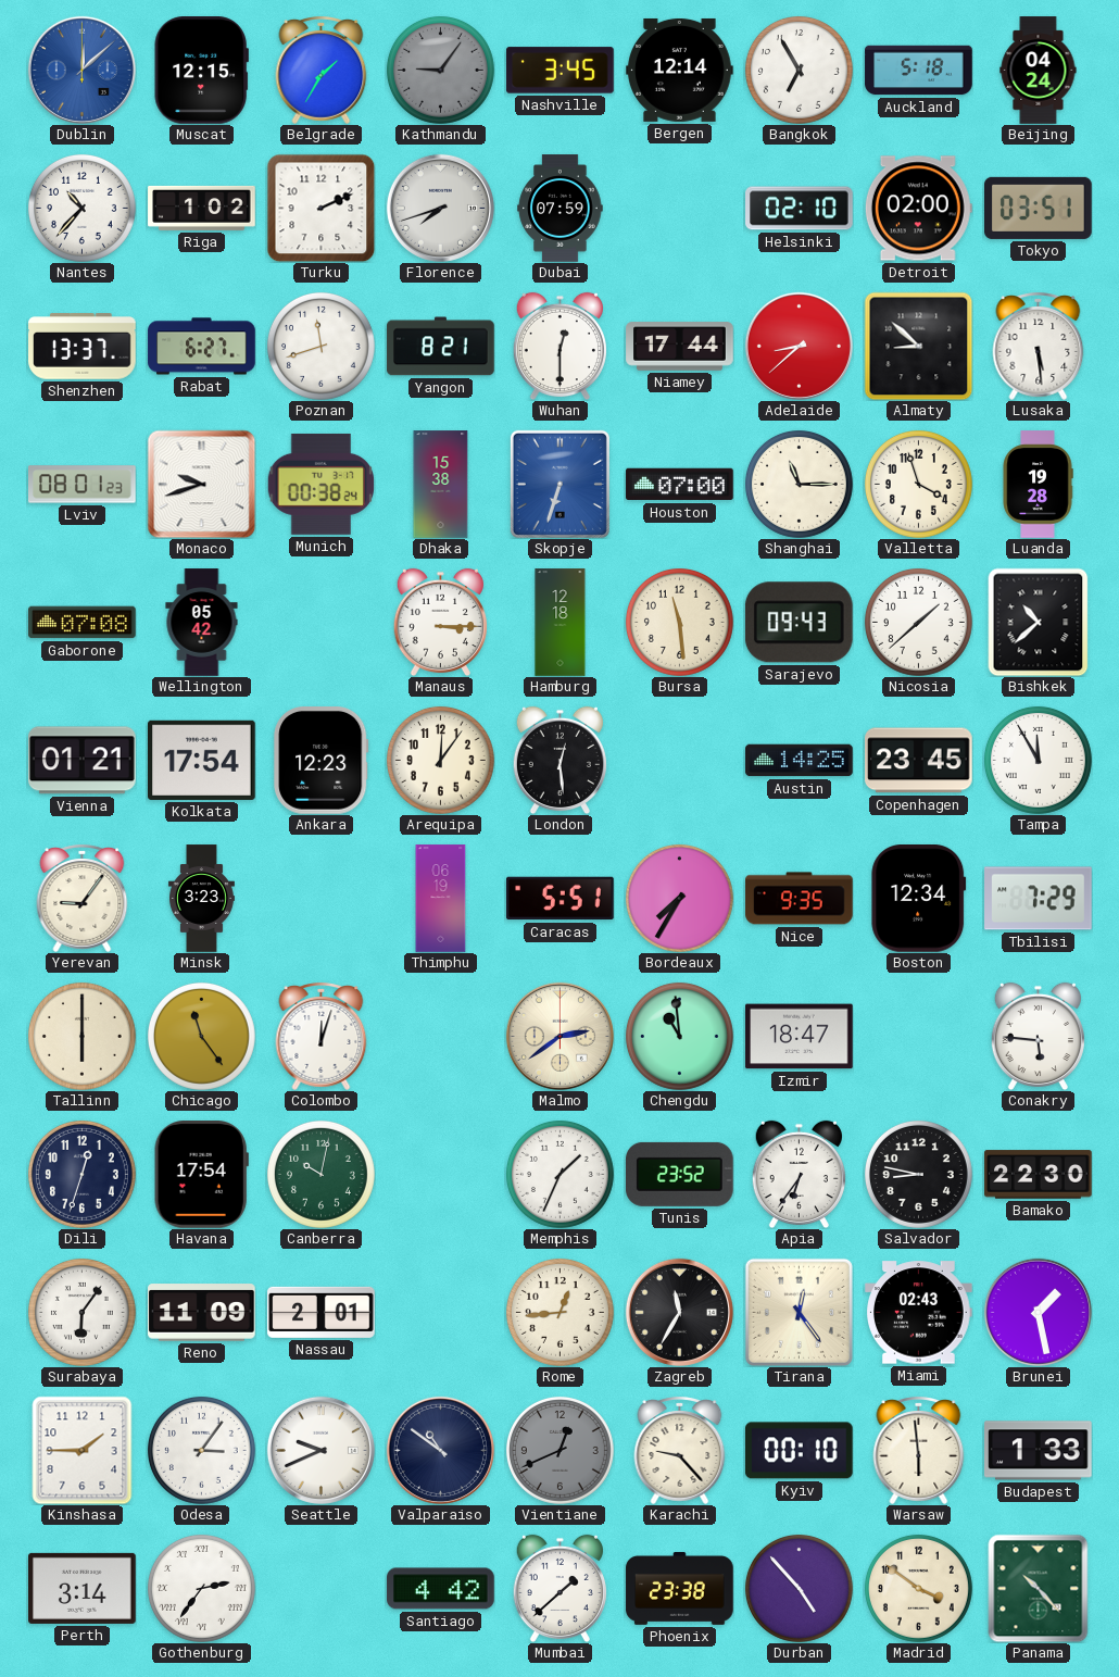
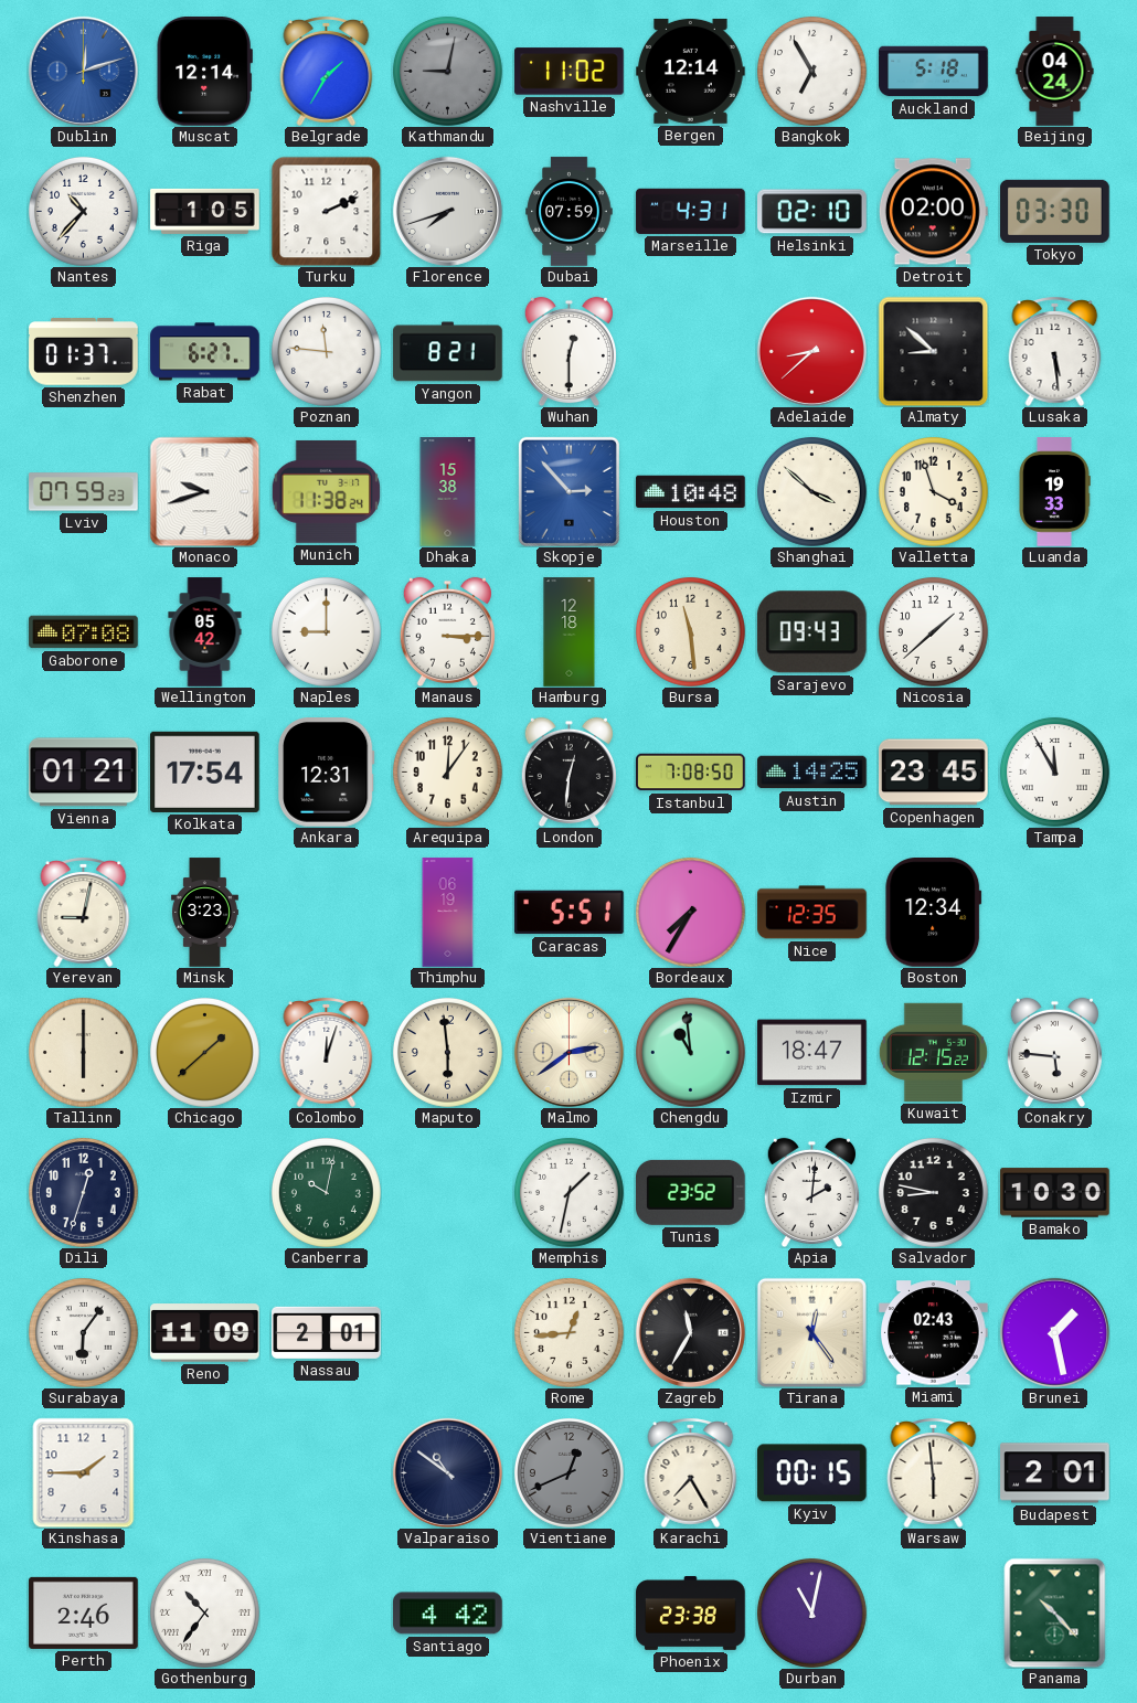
Dublin: 12:08 -> 12:12 (83, 71)
Muscat: 12:15 -> 12:14 (204, 72)
Kathmandu: 9:06 -> 9:02 (447, 71)
Nashville: 3:45 -> 11:02 (570, 72)
Riga: 1:02 -> 1:05 (205, 211)
Marseille: none -> 4:31 (691, 211)
Tokyo: 03:51 -> 03:30 (1055, 211)
Shenzhen: 13:37 -> 01:37 (84, 352)
Poznan: 11:42 -> 11:46 (326, 351)
Niamey: 17:44 -> none (680, 347)
Lviv: 08:01 -> 07:59 (84, 492)
Munich: 00:38 -> 11:38 (326, 491)
Skopje: 6:33 -> 2:53 (568, 491)
Houston: 07:00 -> 10:48 (691, 492)
Shanghai: 11:15 -> 3:52 (811, 491)
Luanda: 19:28 -> 19:33 (1054, 492)
Naples: none -> 9:00 (326, 631)
Bishkek: 10:38 -> none (1039, 622)
Ankara: 12:23 -> 12:31 (326, 773)
London: 12:29 -> 12:31 (568, 771)
Istanbul: none -> 7:08 (691, 773)
Yerevan: 9:06 -> 9:02 (84, 912)
Nice: 9:35 -> 12:35 (812, 913)
Tbilisi: 7:29 -> none (1039, 899)
Chicago: 11:24 -> 1:38 (204, 1052)
Maputo: none -> 5:59 (447, 1052)
Kuwait: none -> 12:15 (933, 1052)
Havana: 17:54 -> none (201, 1175)
Memphis: 1:34 -> 1:32 (568, 1192)
Apia: 6:36 -> 2:01 (811, 1192)
Bamako: 22:30 -> 10:30 (1055, 1193)
Odesa: 3:06 -> none (201, 1450)
Seattle: 9:41 -> none (320, 1450)
Karachi: 9:23 -> 7:25 (691, 1472)
Kyiv: 00:10 -> 00:15 (812, 1473)
Budapest: 1:33 -> 2:01 (1055, 1473)
Perth: 3:14 -> 2:46 (84, 1612)
Gothenburg: 2:36 -> 10:36 (204, 1612)
Mumbai: 1:38 -> none (559, 1588)
Durban: 4:53 -> 11:02 (811, 1612)
Madrid: 3:51 -> none (918, 1588)
